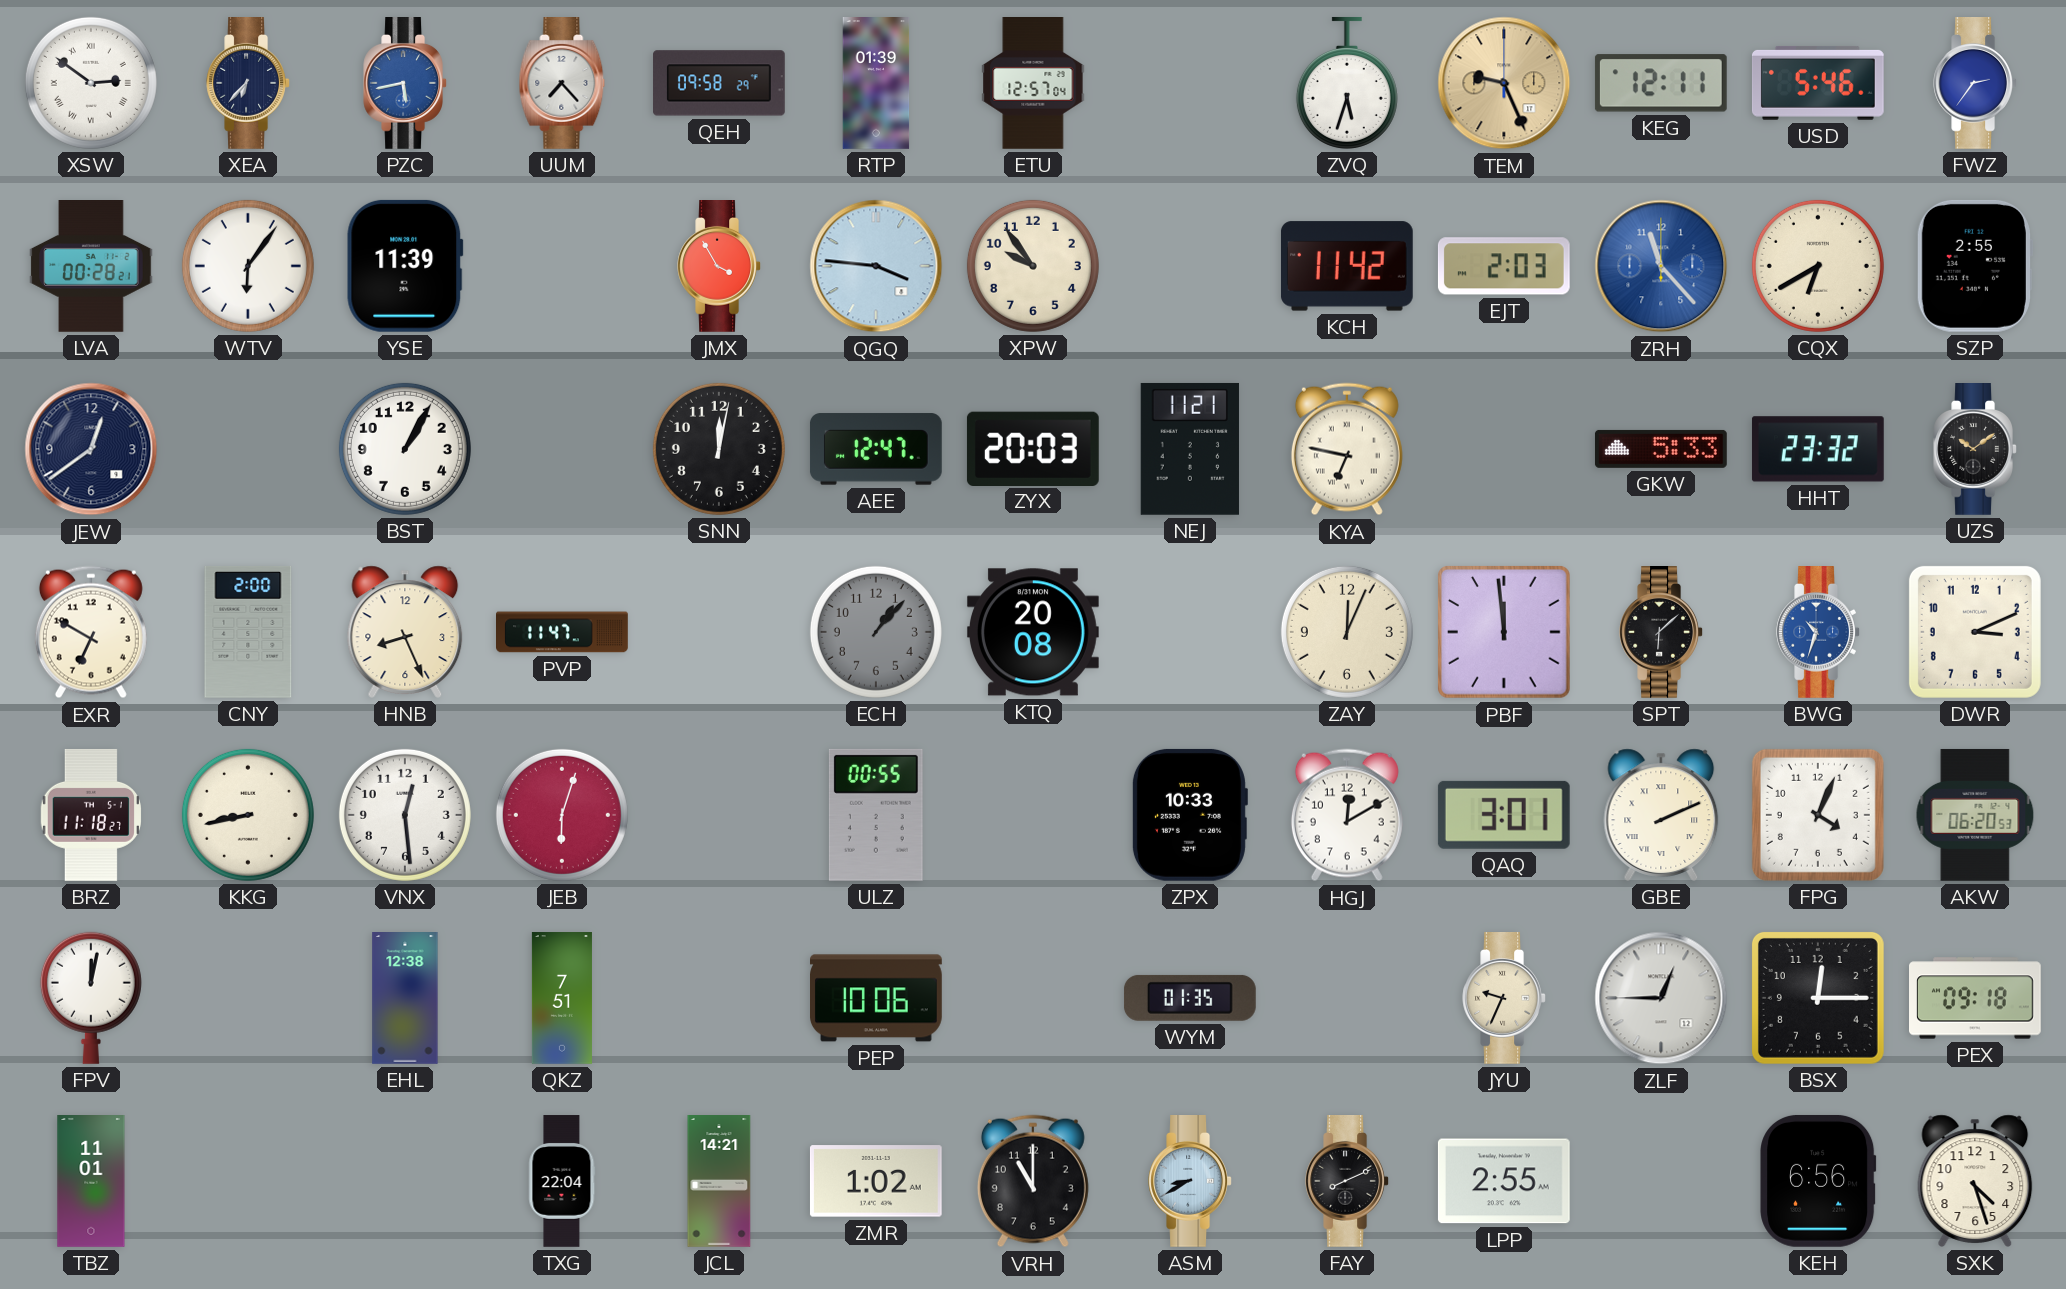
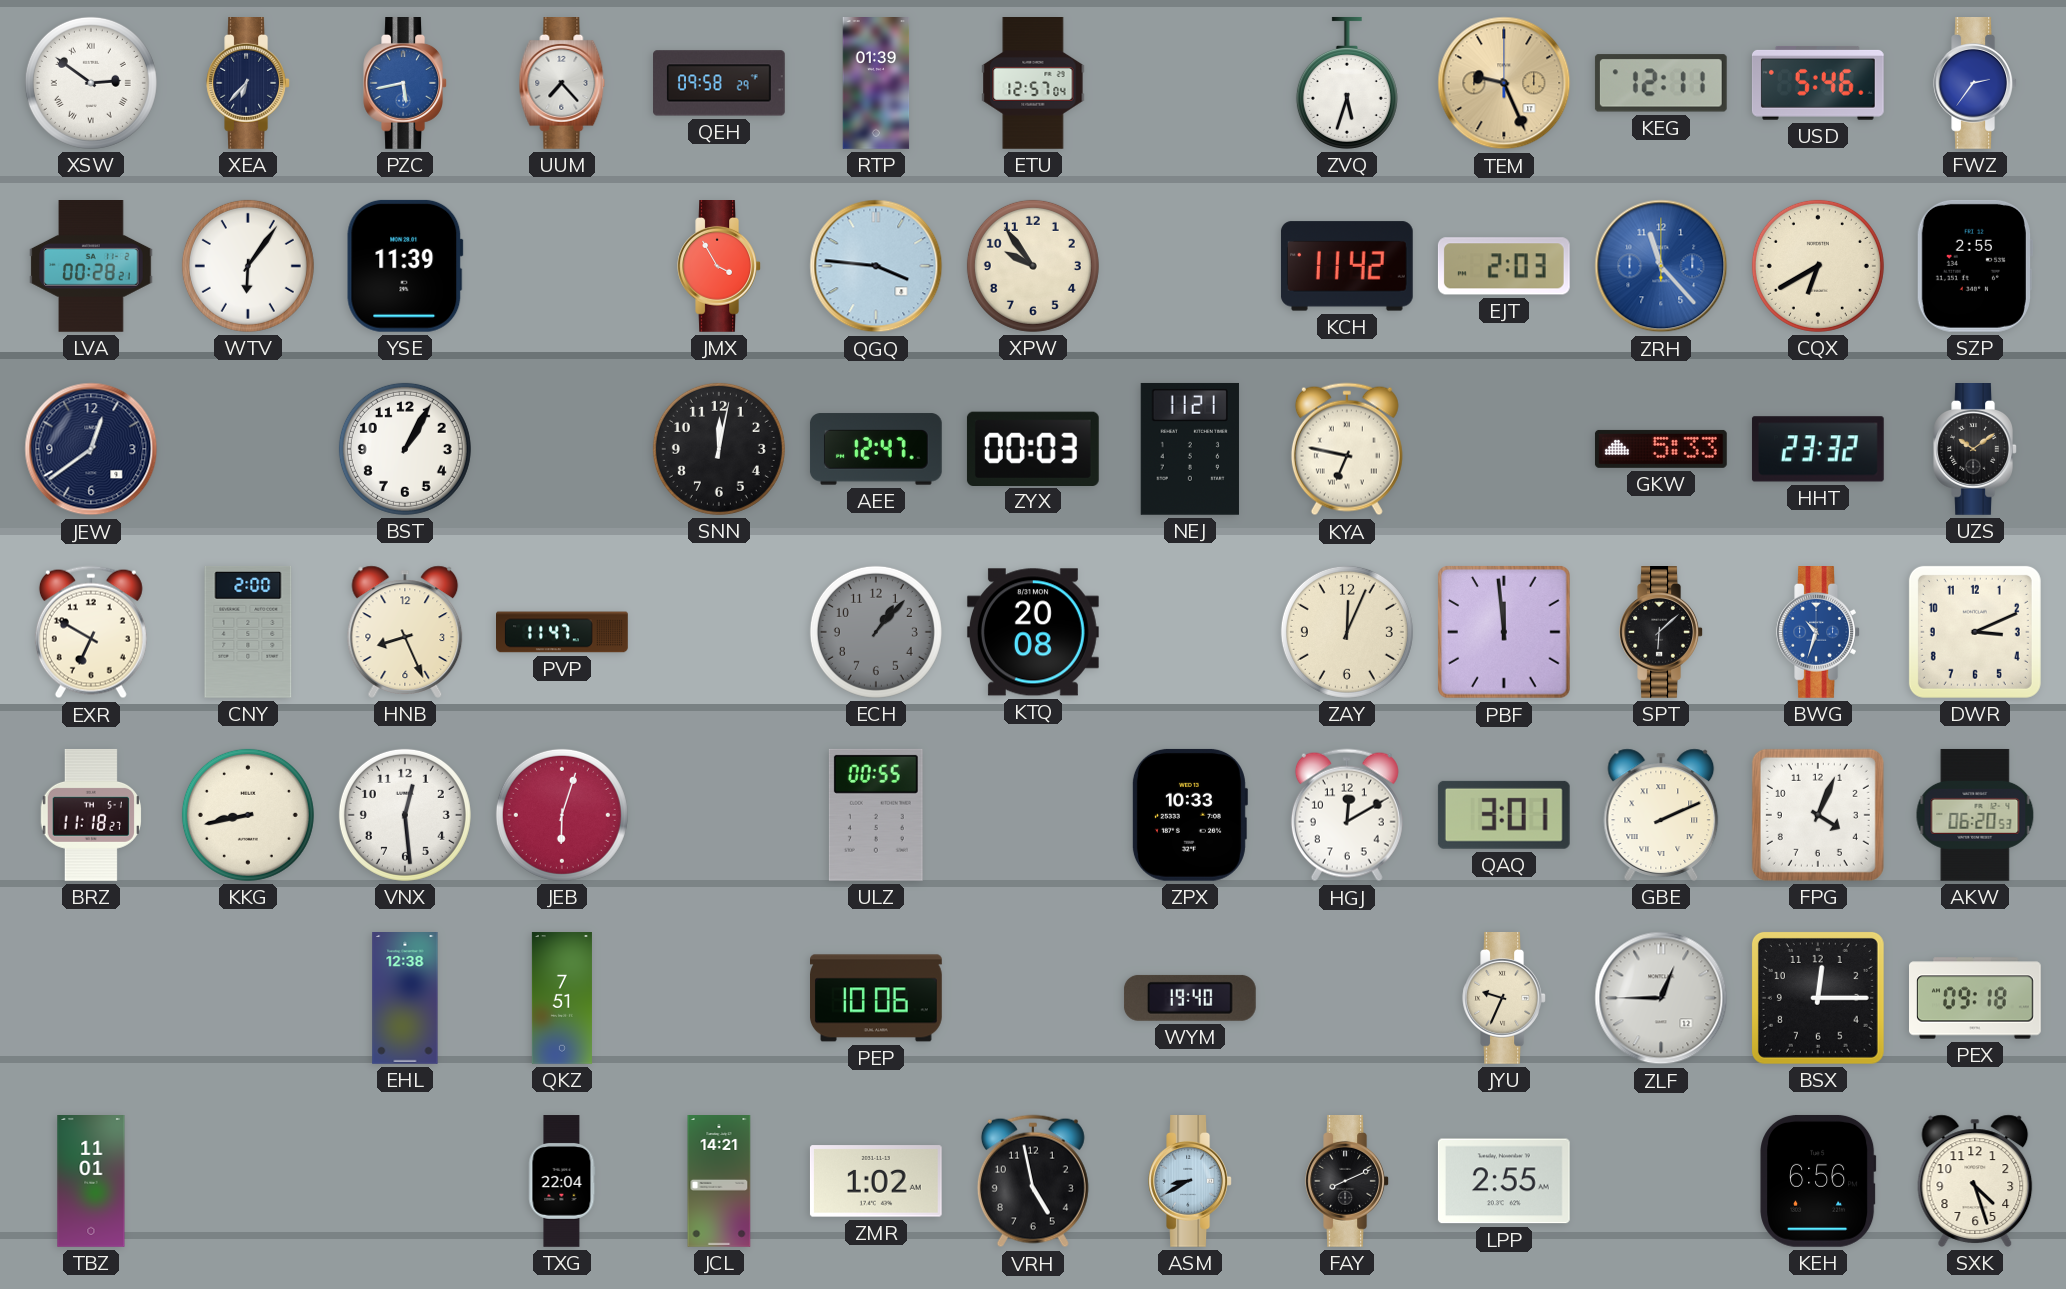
ZYX: 20:03 -> 00:03 (1033, 448)
FPV: 12:02 -> none (91, 998)
WYM: 01:35 -> 19:40 (1190, 998)
VRH: 11:00 -> 4:58 (1033, 1181)
